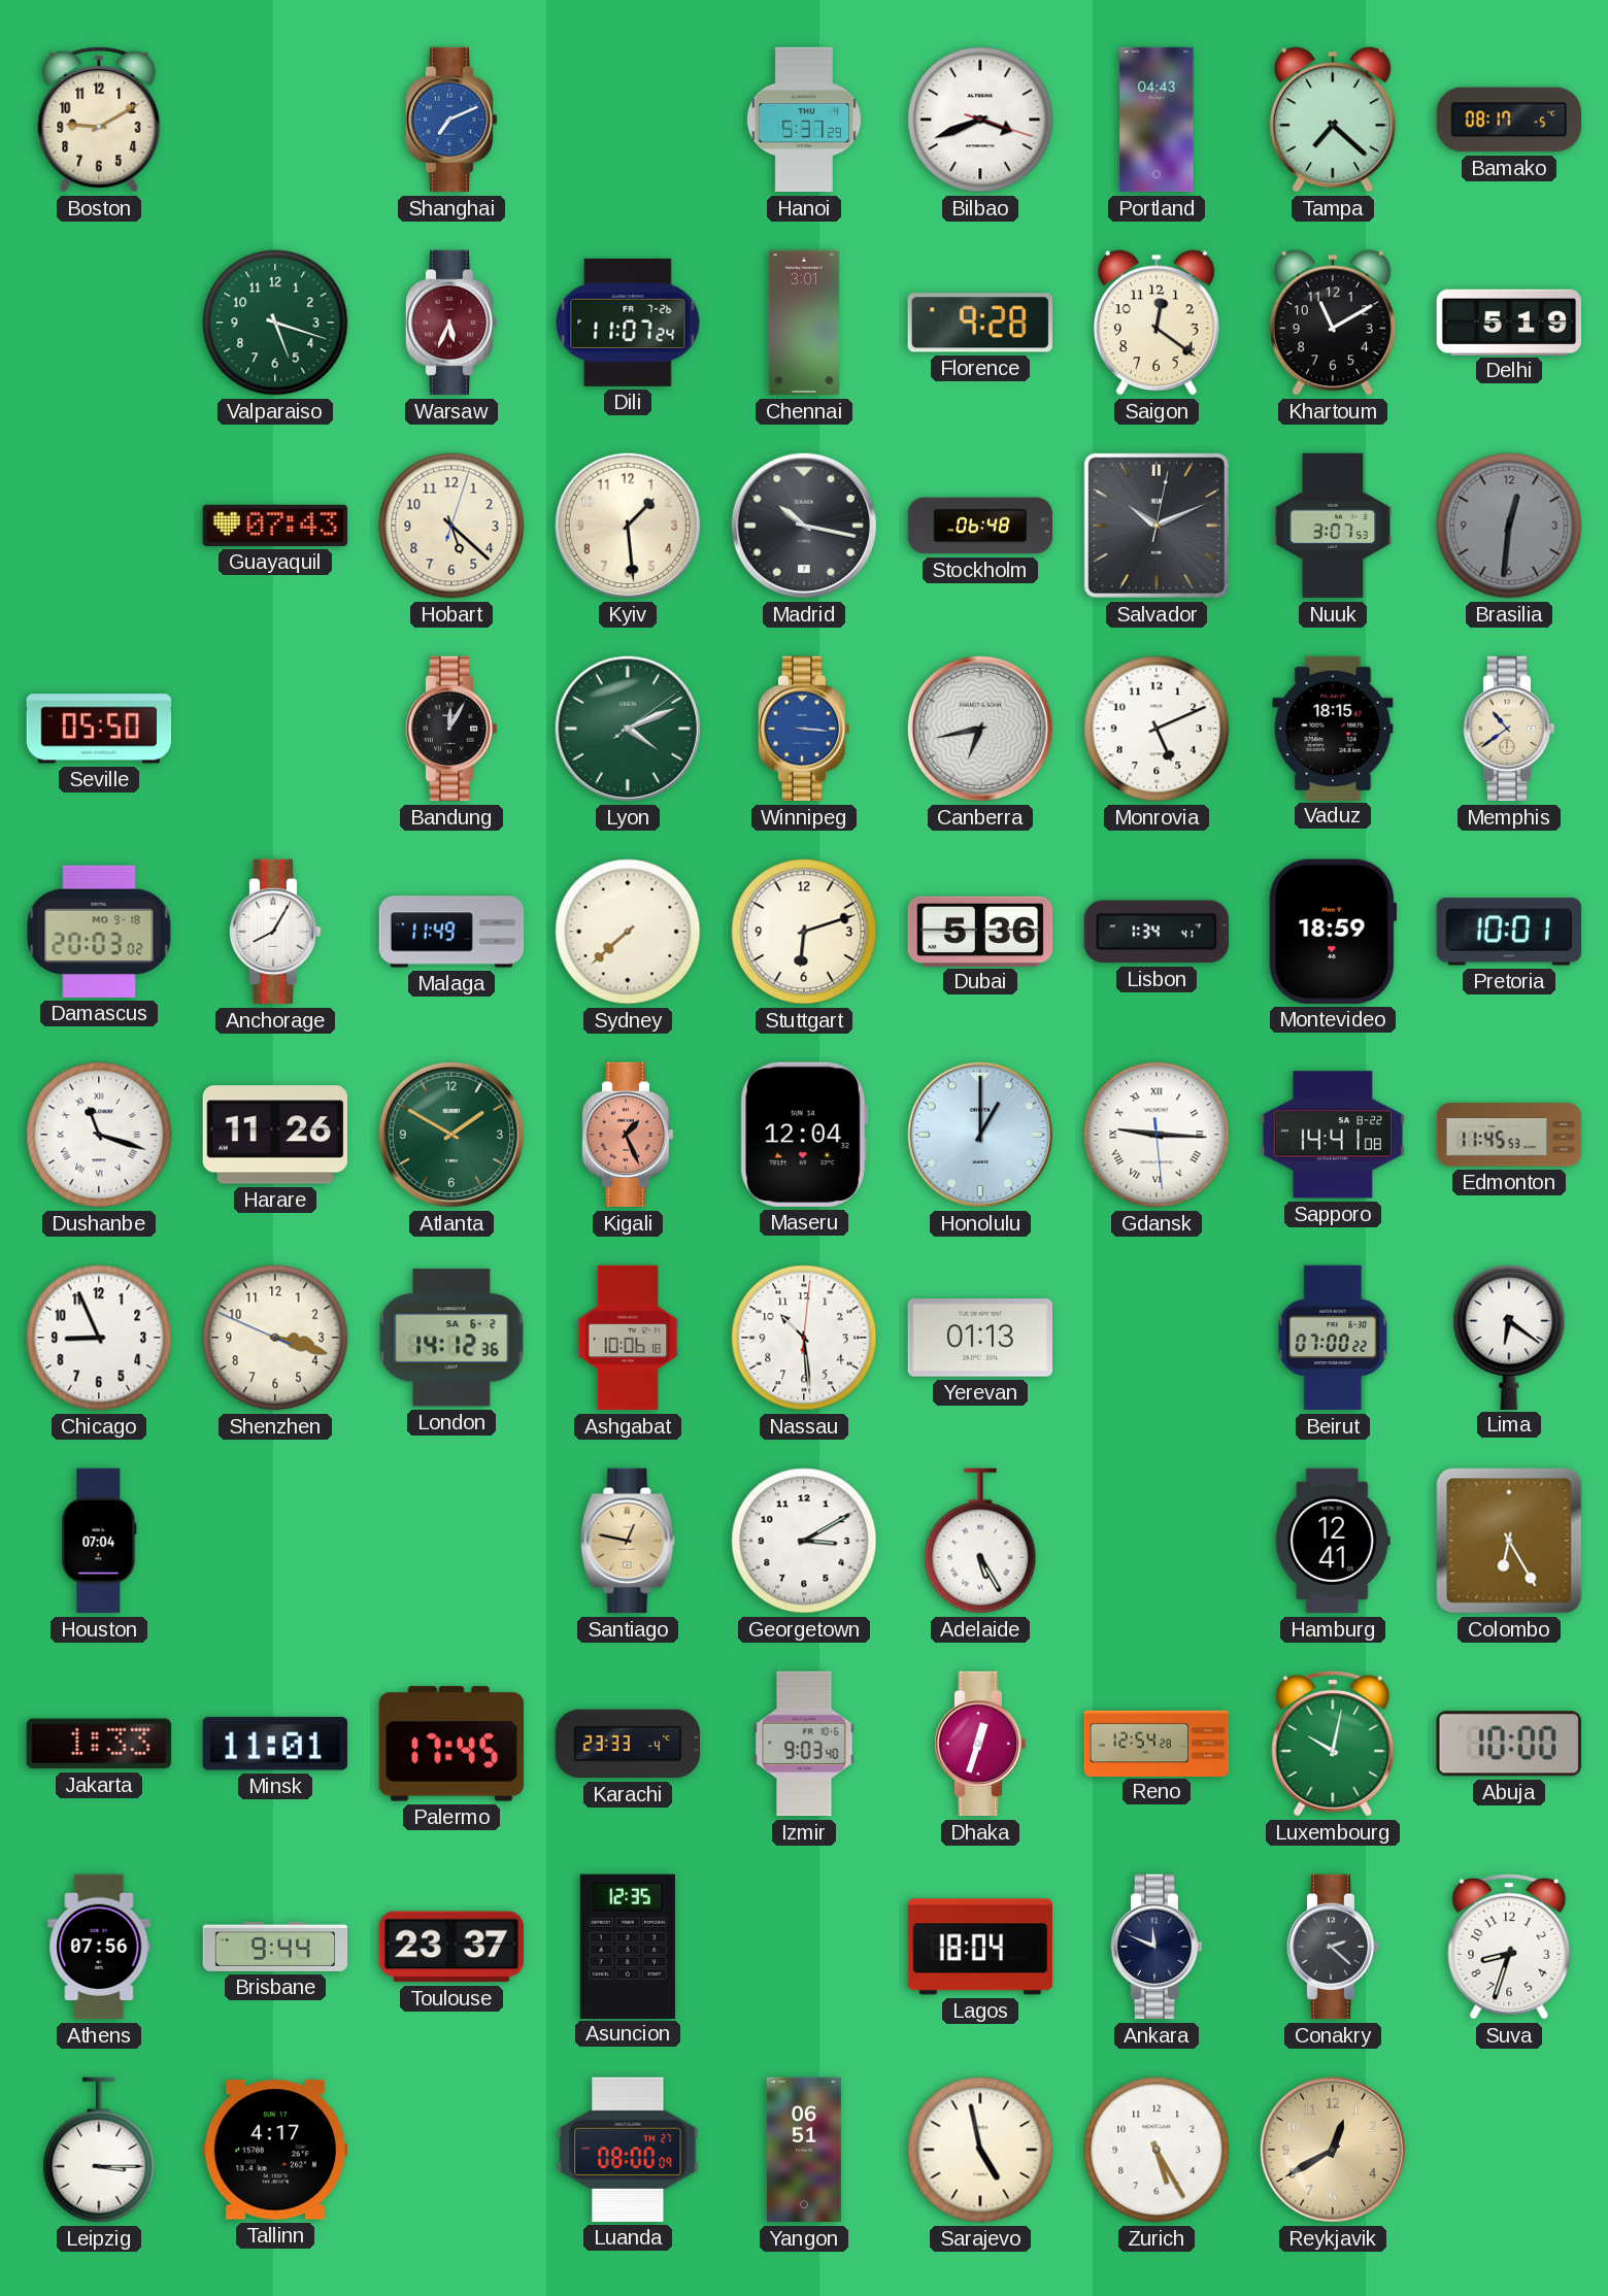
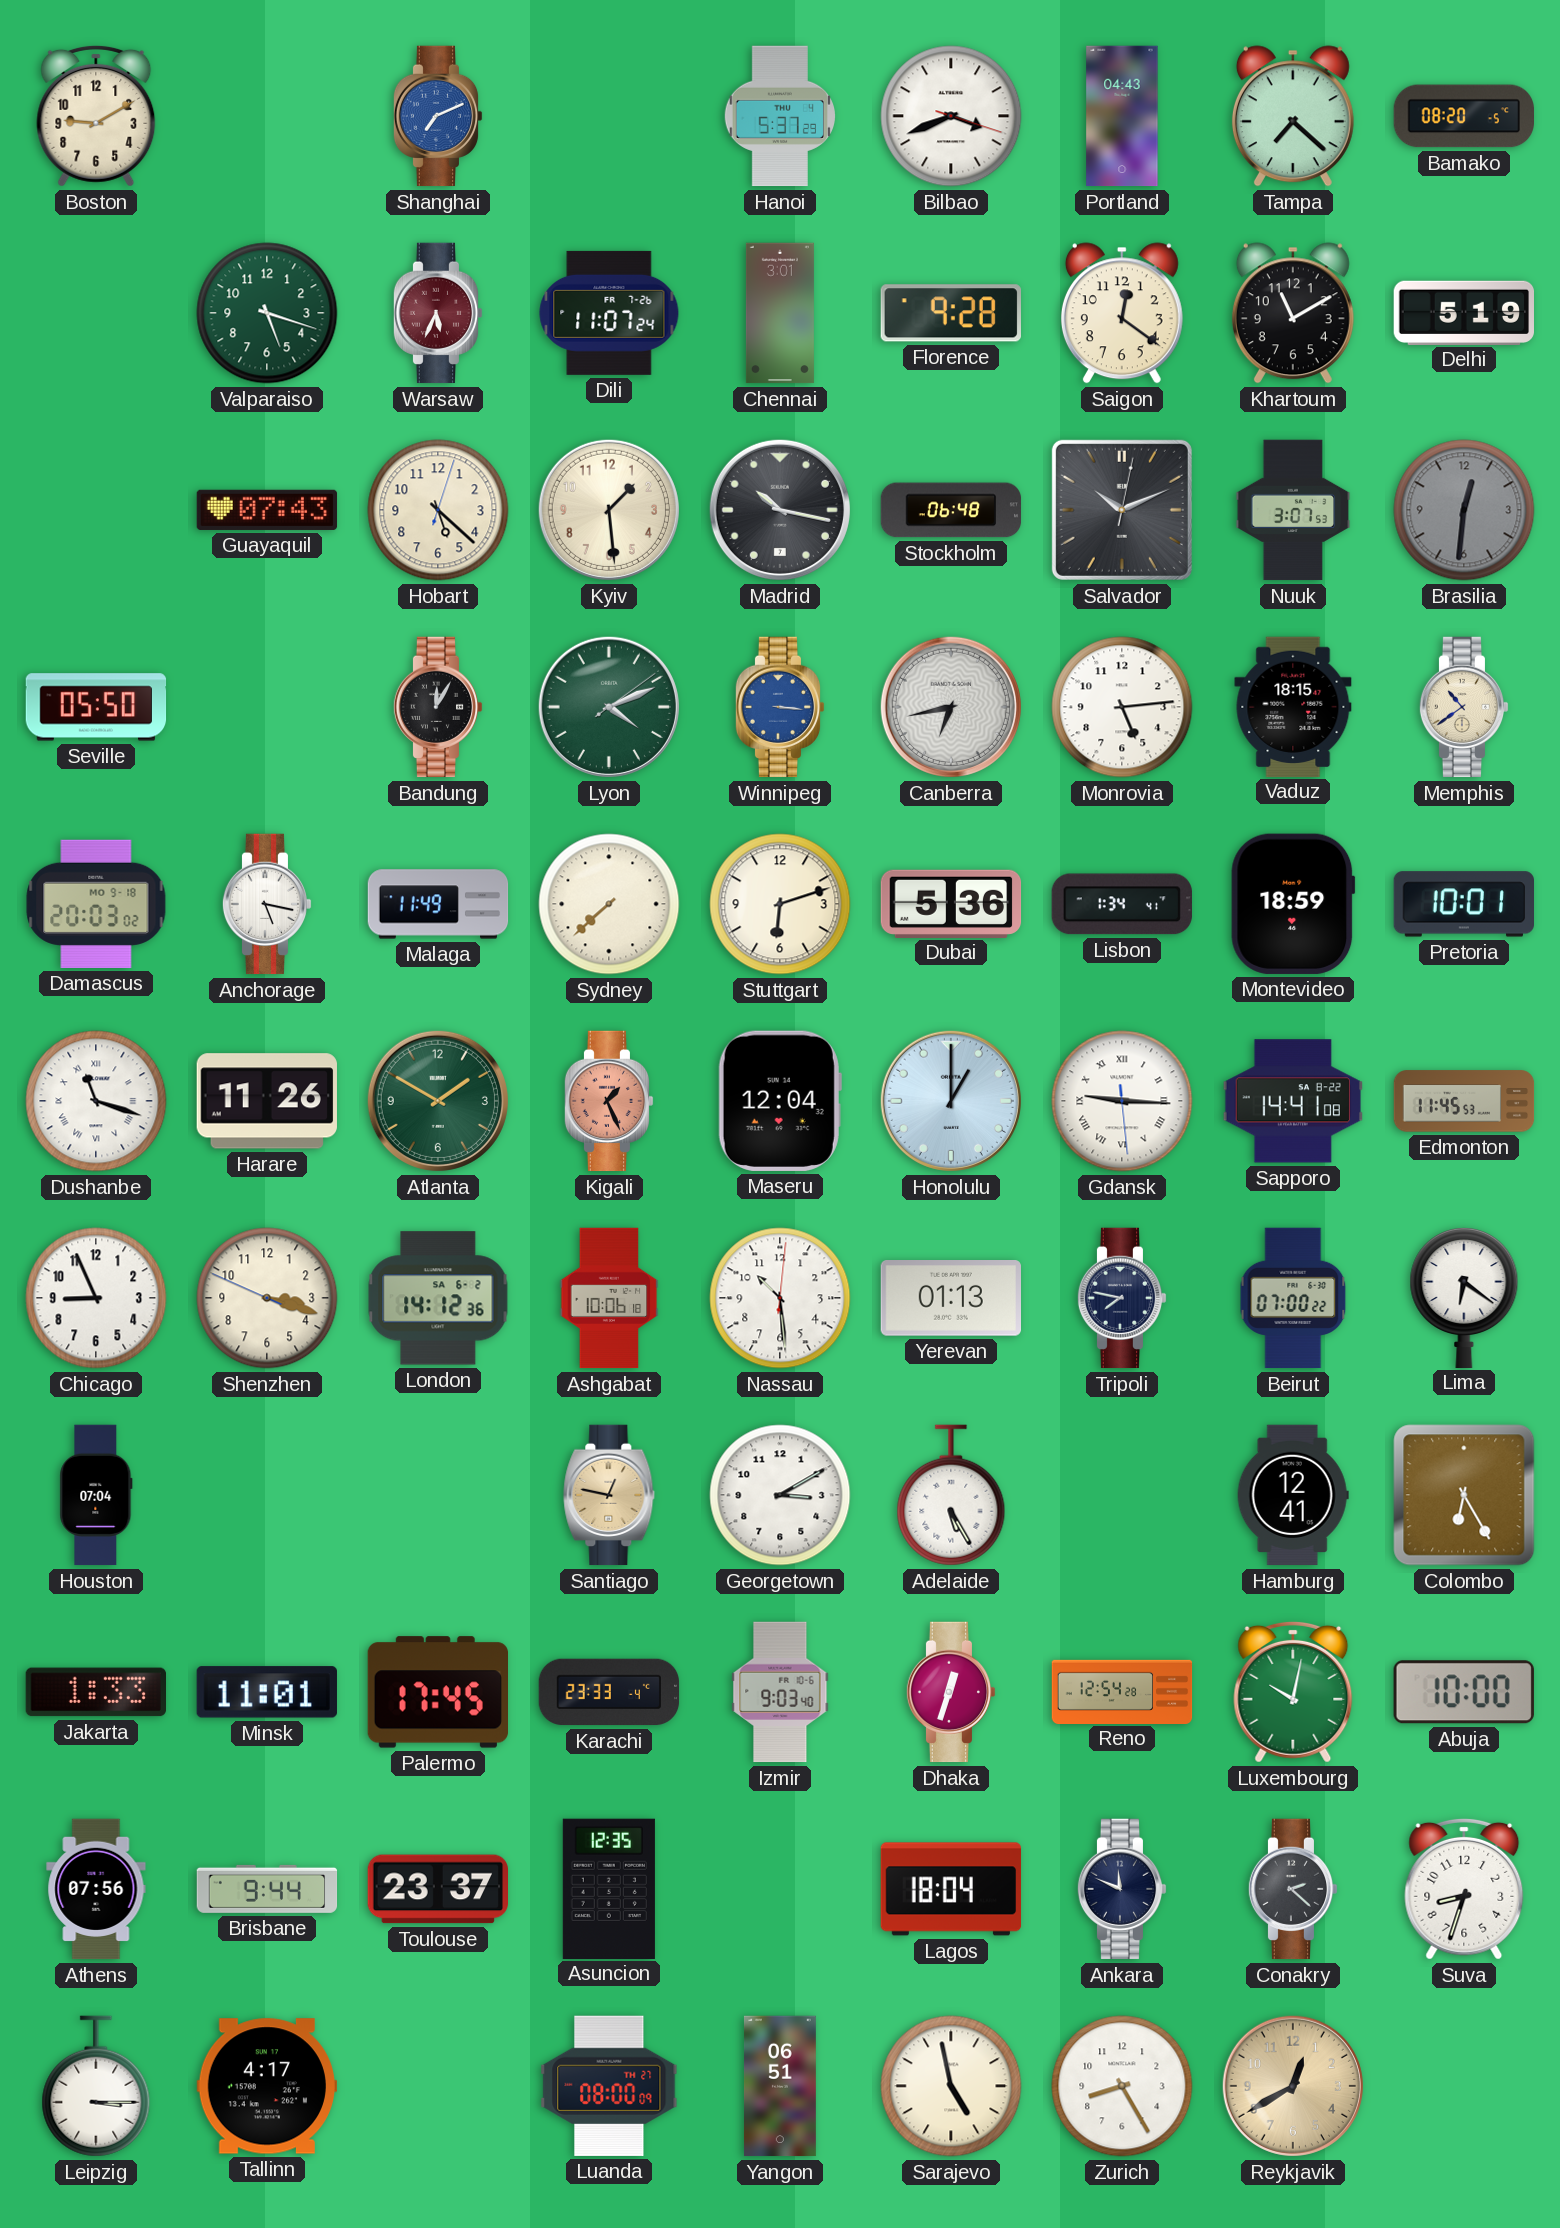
Bamako: 08:17 -> 08:20 (1463, 116)
Monrovia: 5:11 -> 5:14 (1122, 707)
Anchorage: 8:05 -> 5:17 (267, 904)
Tripoli: none -> 7:47 (1122, 1298)
Zurich: 5:25 -> 8:25 (1122, 2086)
